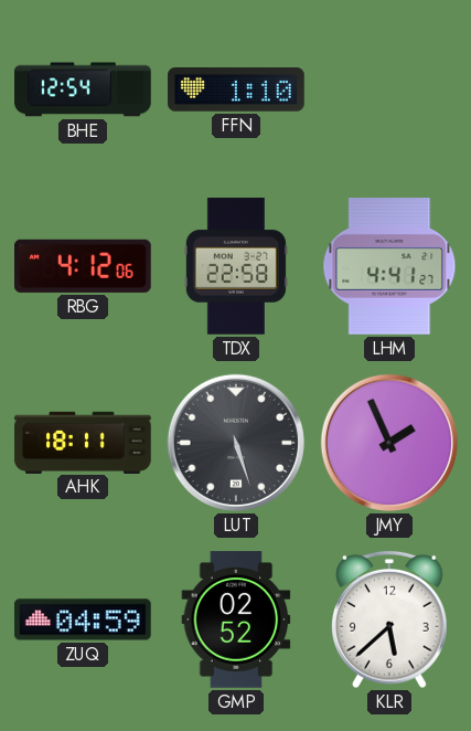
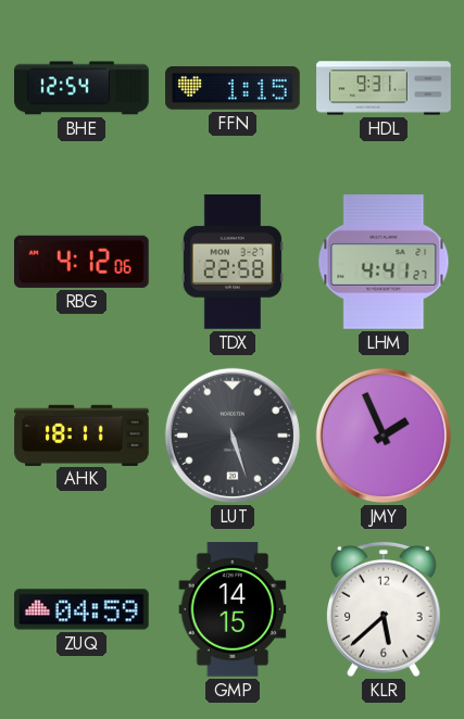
FFN: 1:10 -> 1:15 (233, 88)
HDL: none -> 9:31 (384, 88)
GMP: 02:52 -> 14:15 (233, 609)
